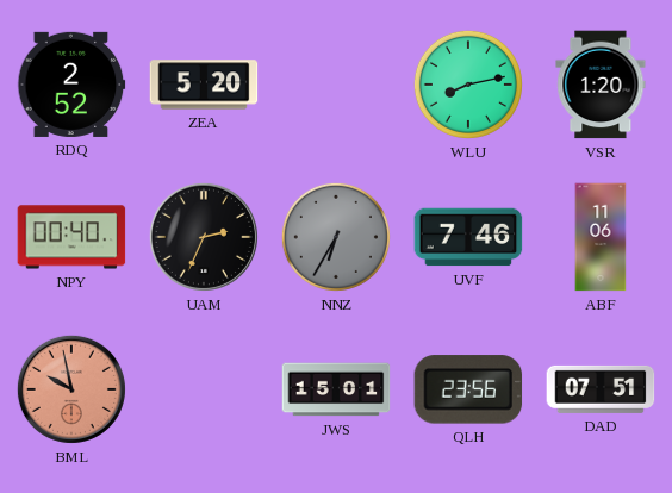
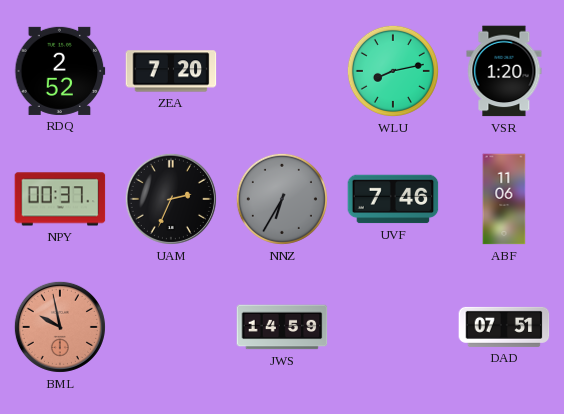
ZEA: 5:20 -> 7:20 (171, 71)
NPY: 00:40 -> 00:37 (60, 199)
JWS: 15:01 -> 14:59 (282, 327)
QLH: 23:56 -> none (468, 389)
